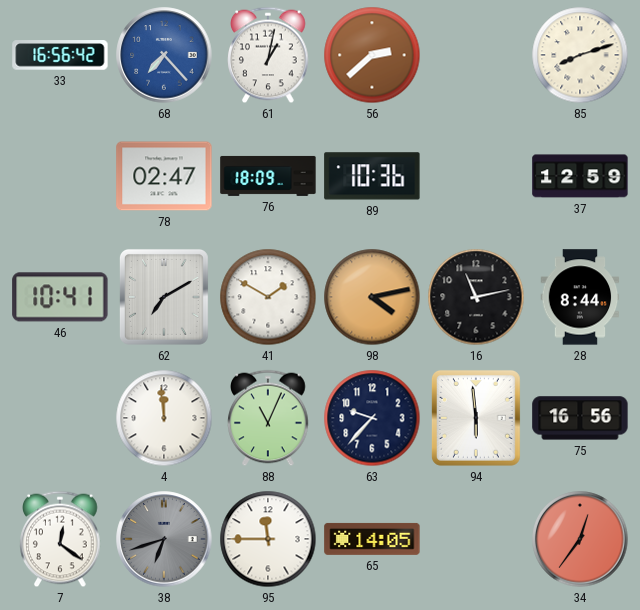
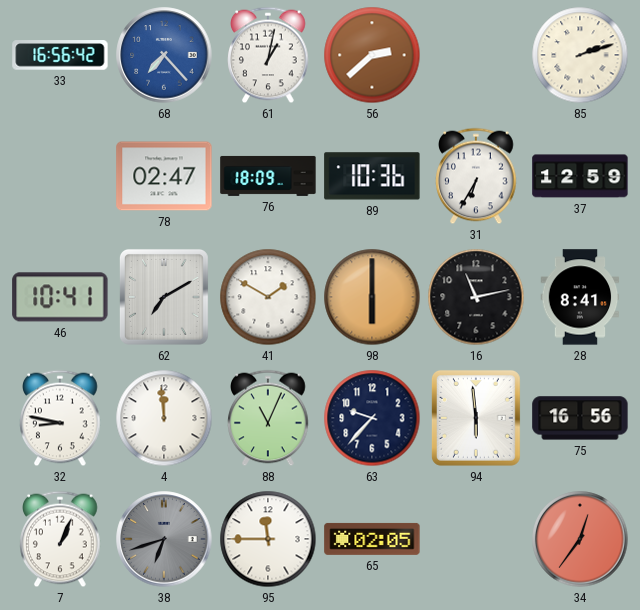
85: 8:12 -> 2:12 (580, 55)
31: none -> 6:35 (476, 176)
98: 4:13 -> 6:00 (372, 297)
28: 8:44 -> 8:41 (580, 297)
32: none -> 8:47 (60, 418)
7: 12:21 -> 1:04 (60, 539)
65: 14:05 -> 02:05 (372, 539)
